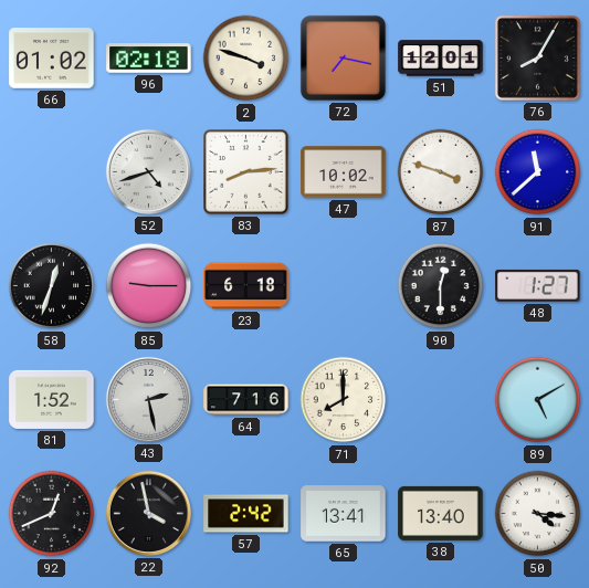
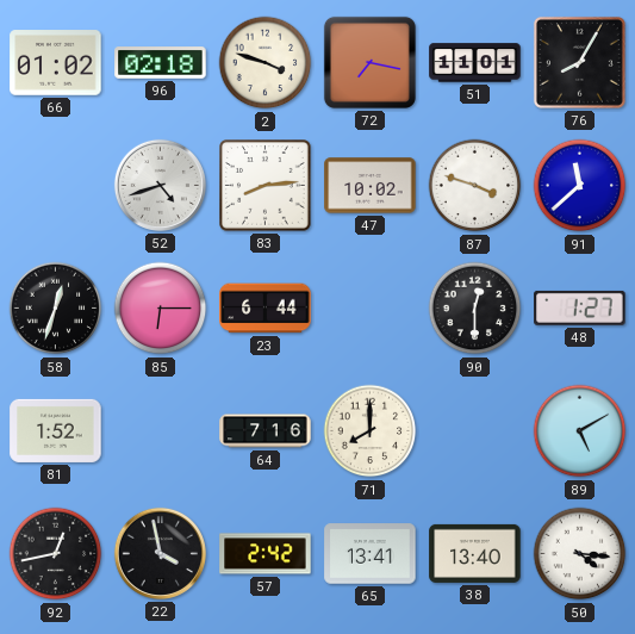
51: 12:01 -> 11:01 (475, 63)
85: 9:15 -> 6:15 (161, 309)
23: 6:18 -> 6:44 (266, 309)
43: 2:28 -> none (148, 399)
92: 12:41 -> 12:43 (56, 554)
